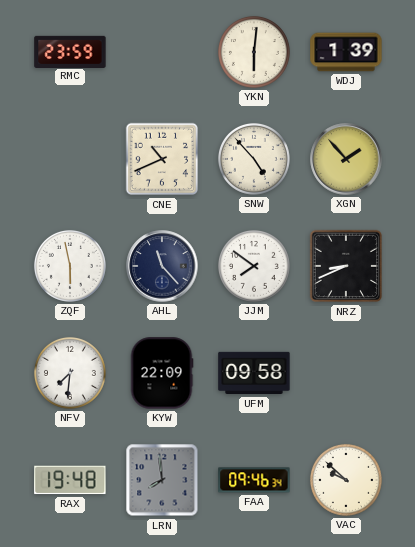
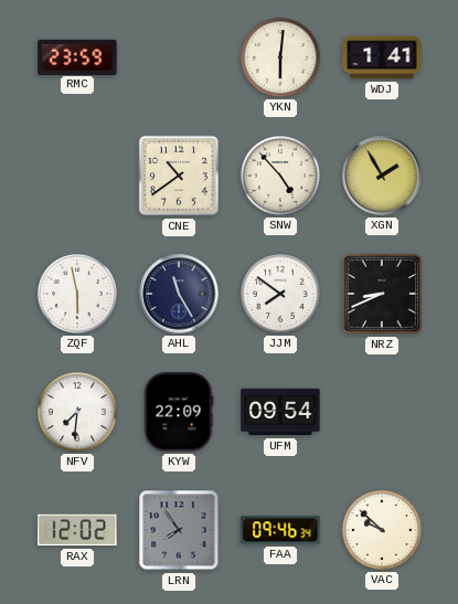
WDJ: 1:39 -> 1:41 (382, 57)
CNE: 10:41 -> 10:39 (179, 176)
XGN: 1:53 -> 1:55 (382, 176)
AHL: 11:23 -> 11:25 (179, 294)
UFM: 09:58 -> 09:54 (280, 412)
RAX: 19:48 -> 12:02 (77, 530)
LRN: 7:59 -> 7:54 (179, 530)
